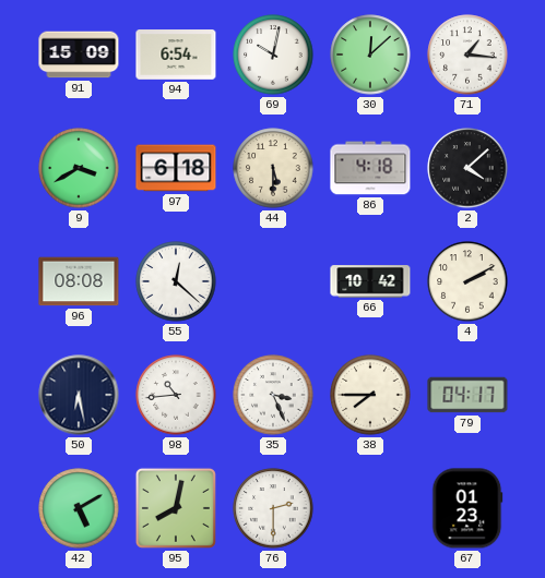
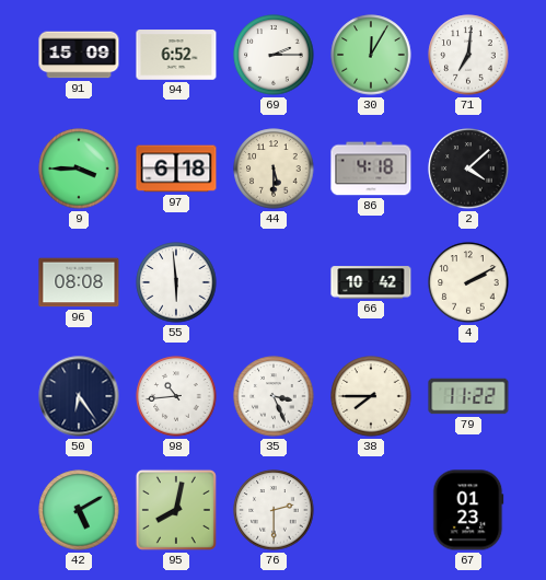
94: 6:54 -> 6:52 (176, 55)
69: 10:02 -> 2:15 (274, 55)
30: 12:08 -> 12:05 (371, 55)
71: 1:16 -> 7:01 (468, 55)
9: 3:40 -> 3:45 (79, 169)
55: 12:22 -> 5:59 (176, 282)
50: 6:28 -> 6:24 (79, 396)
79: 04:17 -> 11:22 (468, 396)
